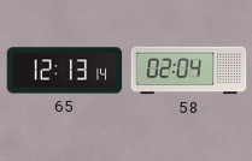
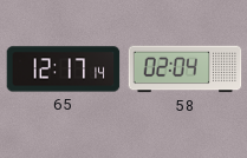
65: 12:13 -> 12:17 (64, 70)
